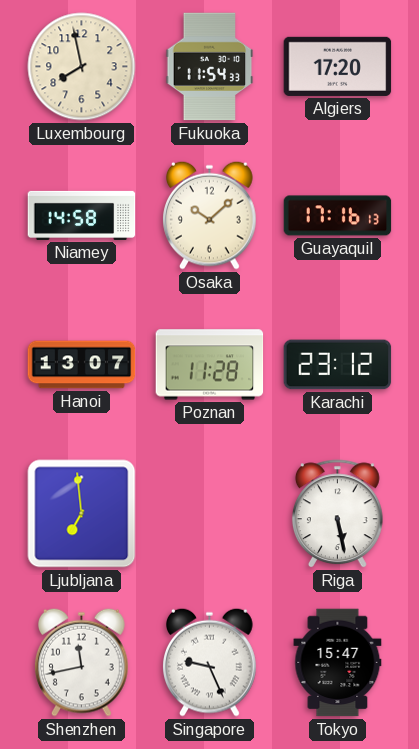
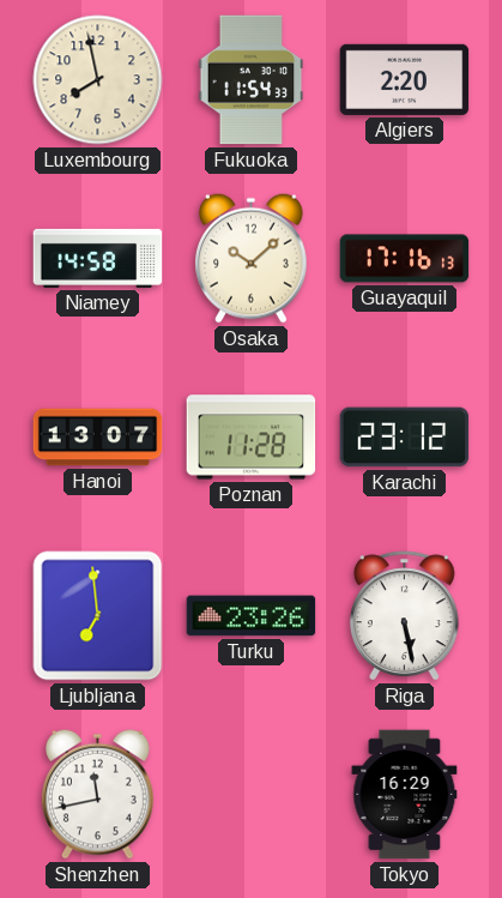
Algiers: 17:20 -> 2:20 (405, 79)
Turku: none -> 23:26 (252, 616)
Singapore: 9:26 -> none (210, 662)
Tokyo: 15:47 -> 16:29 (405, 795)
